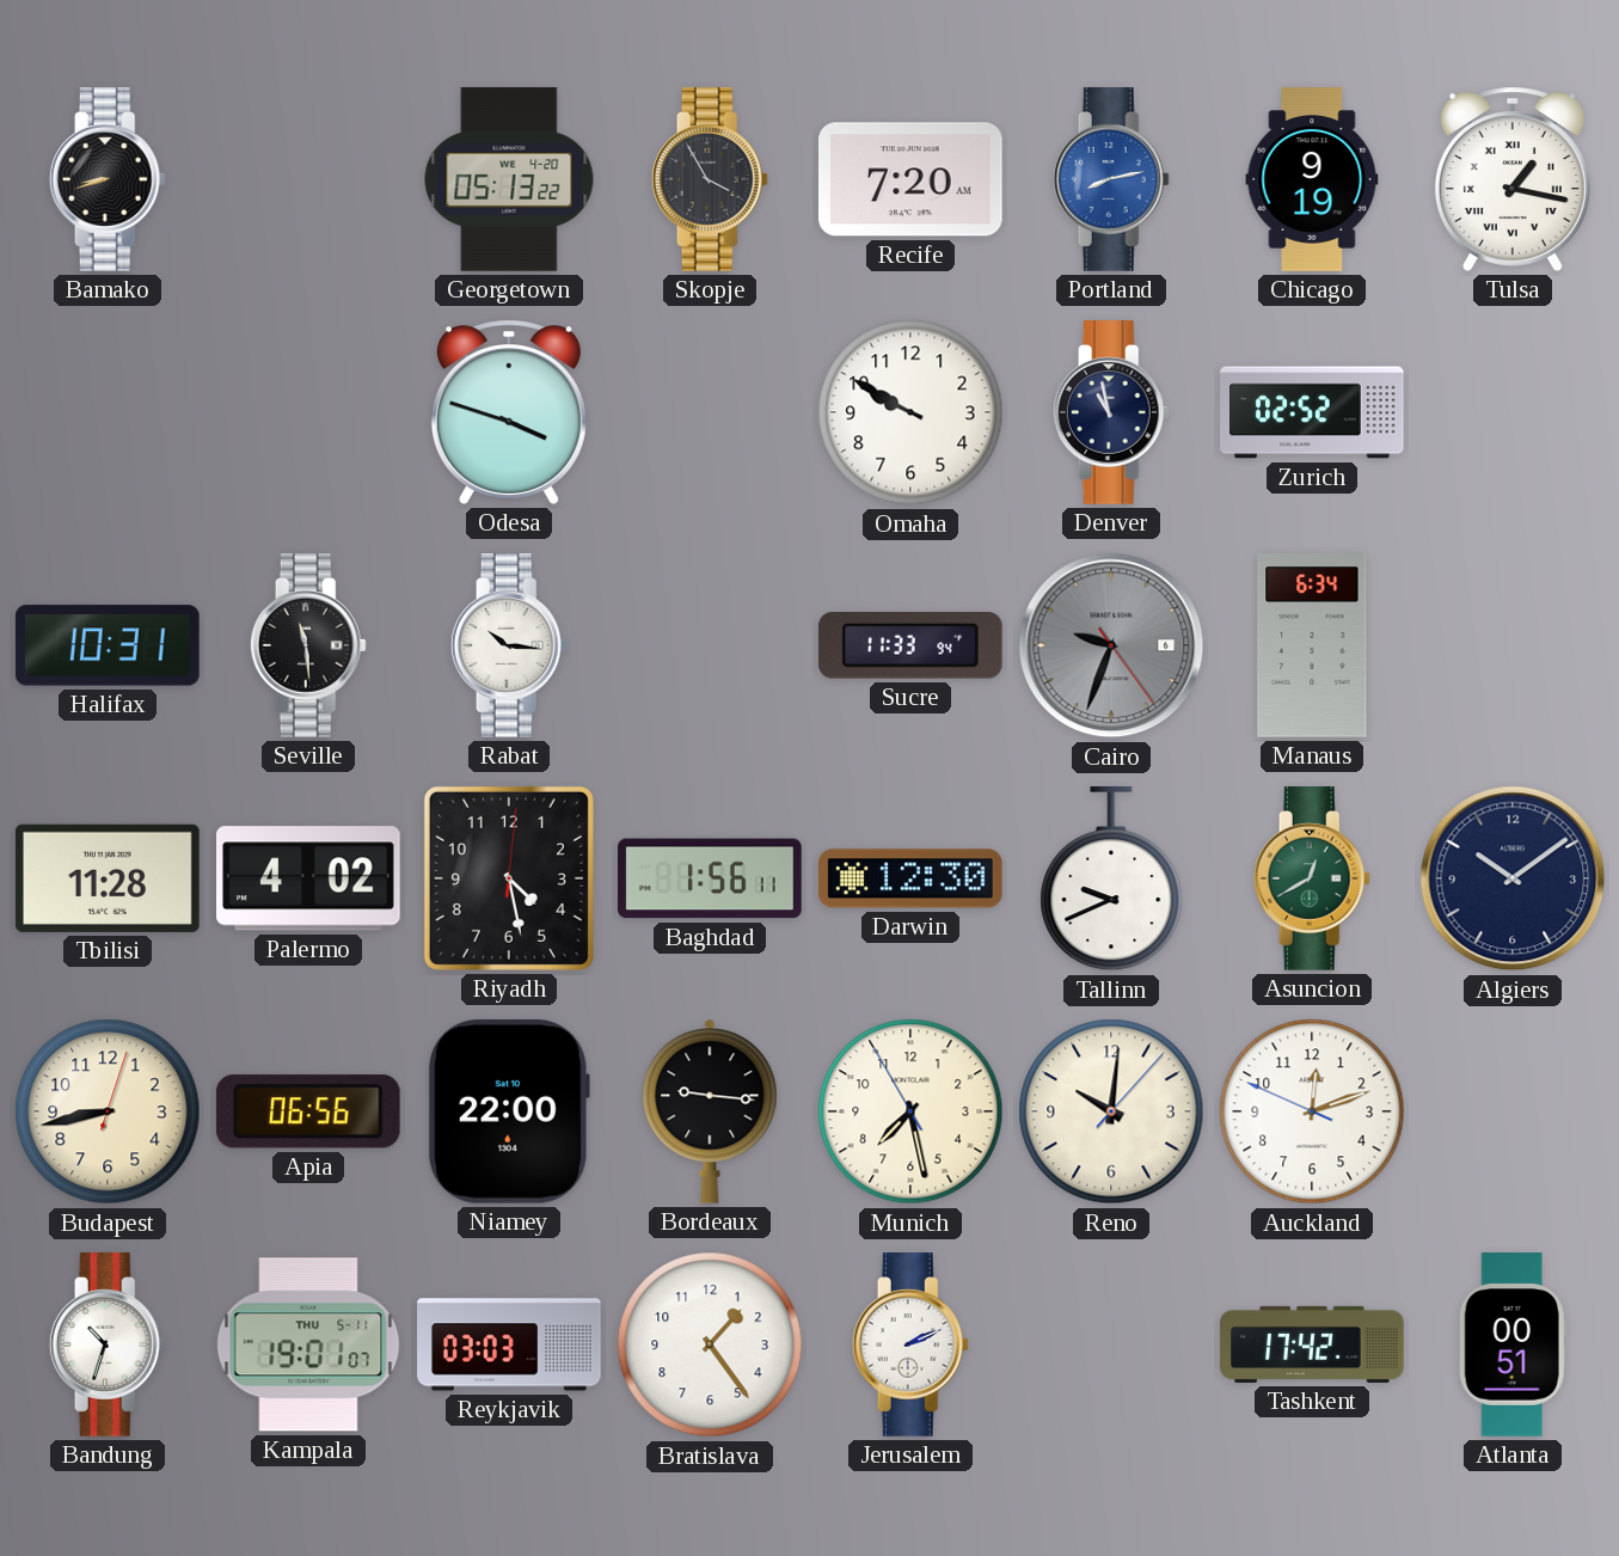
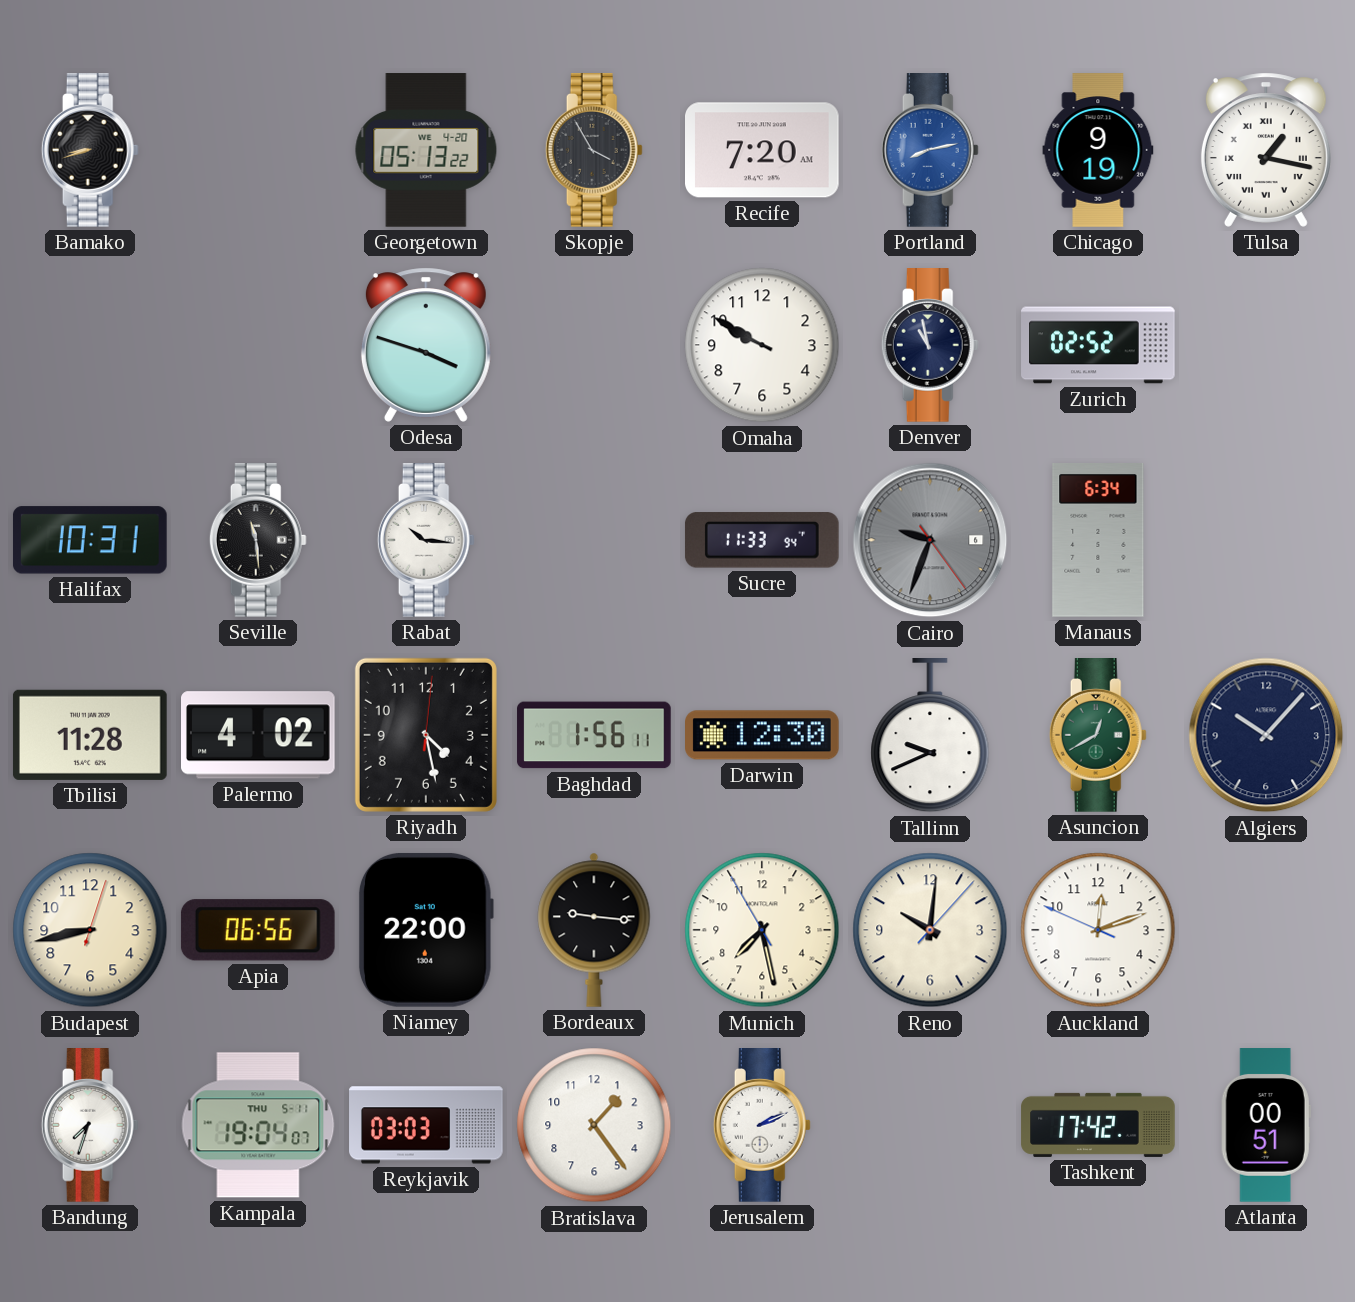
Algiers: 10:09 -> 10:07 (1266, 735)
Bandung: 10:33 -> 7:33 (90, 1125)
Kampala: 19:01 -> 19:04 (258, 1125)
